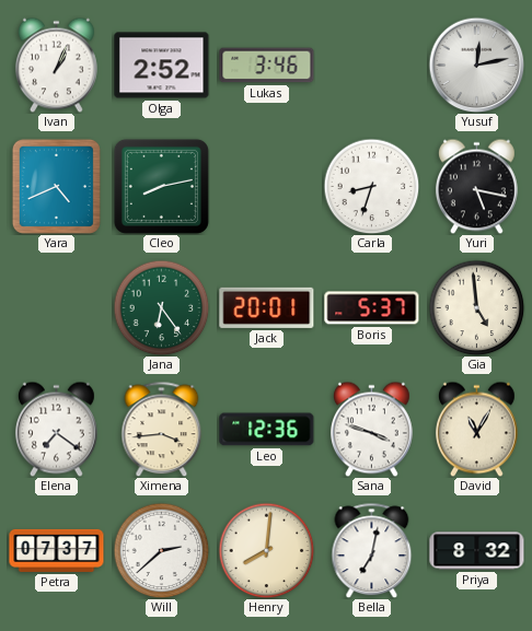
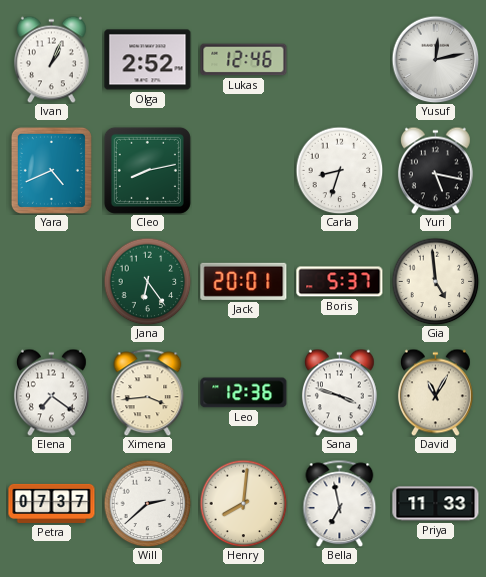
Lukas: 3:46 -> 12:46 (244, 60)
Bella: 7:02 -> 6:58 (340, 503)
Priya: 8:32 -> 11:33 (436, 504)
